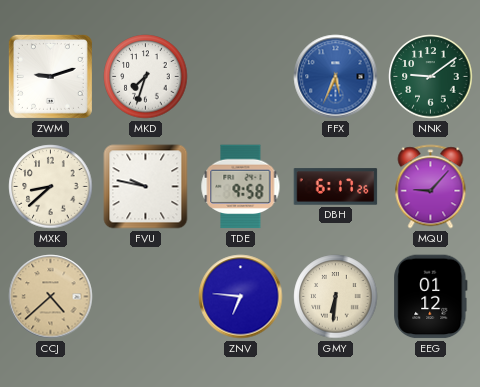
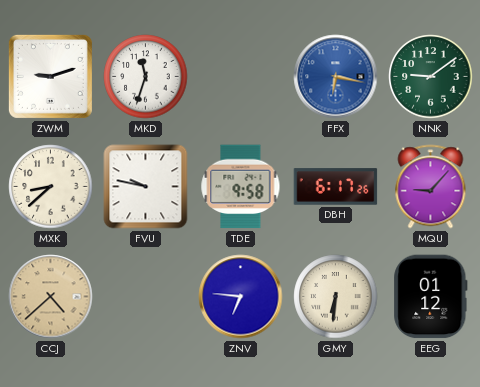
MKD: 7:33 -> 11:33 (146, 77)
FFX: 5:34 -> 6:17 (336, 77)
